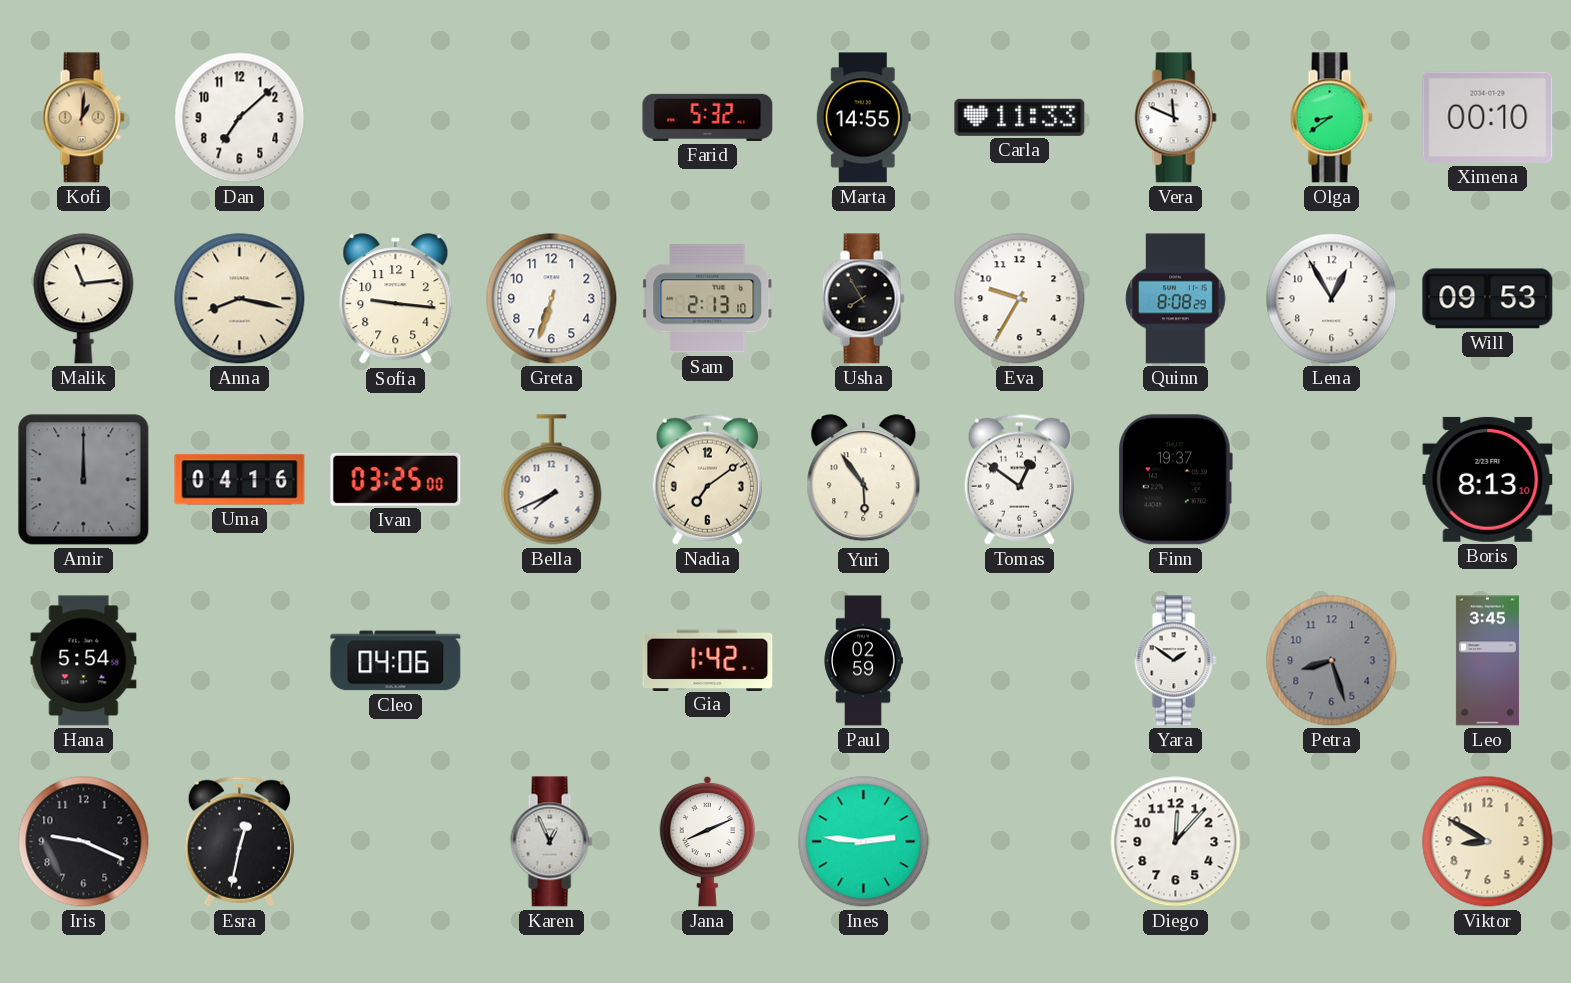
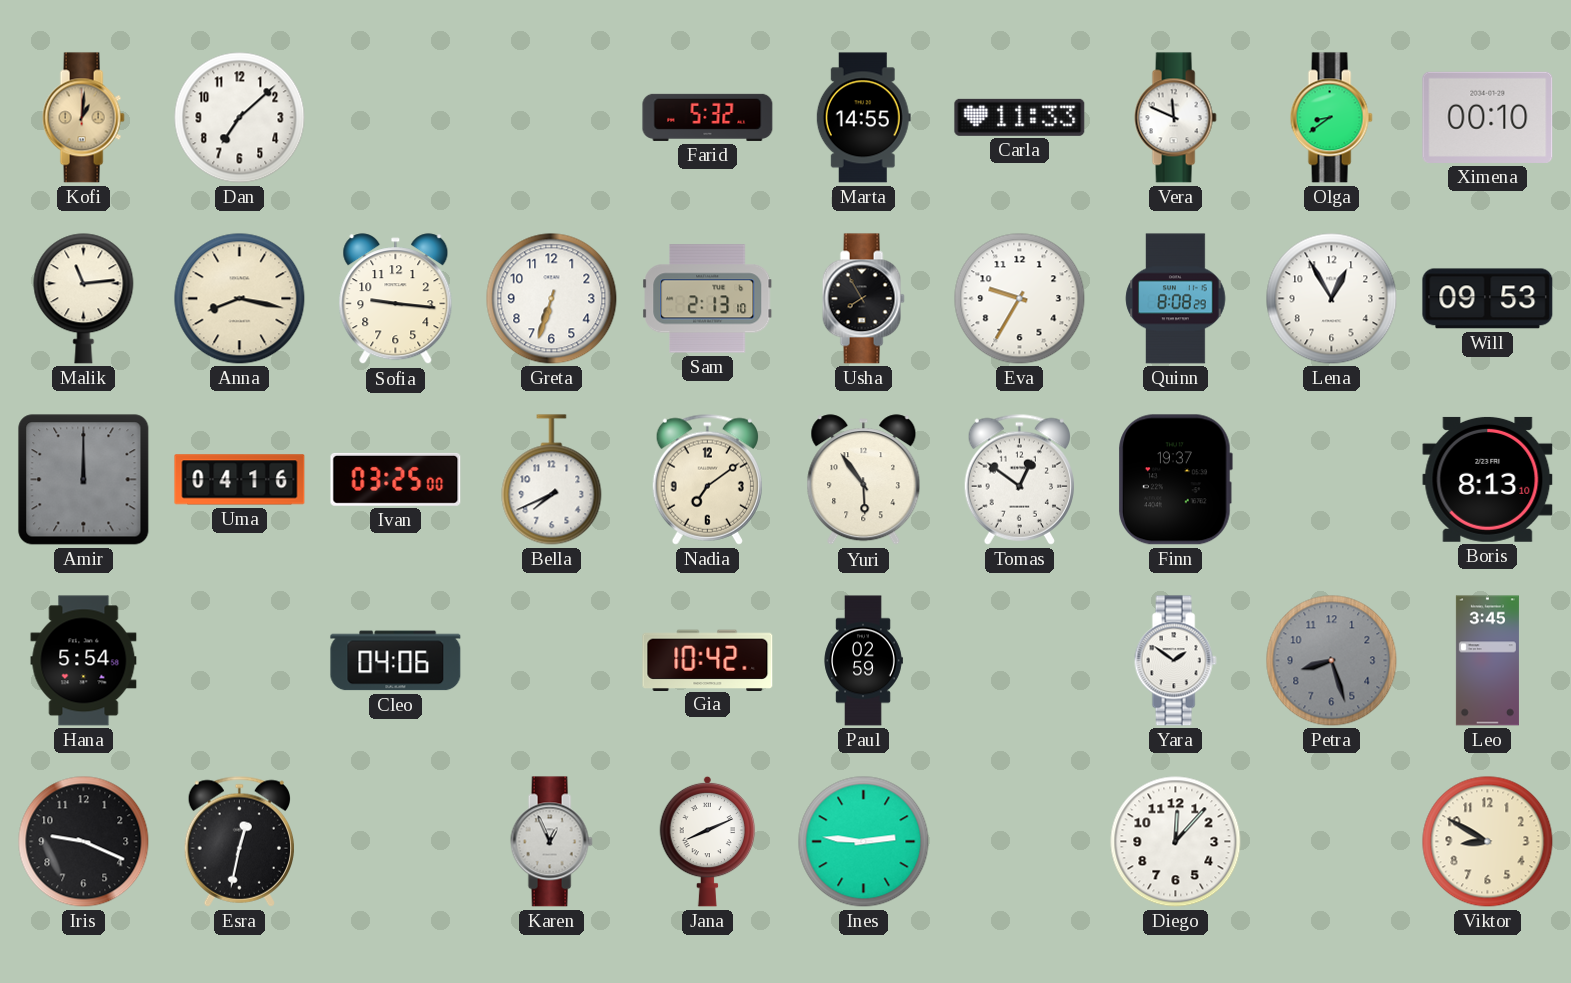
Gia: 1:42 -> 10:42 (708, 660)
